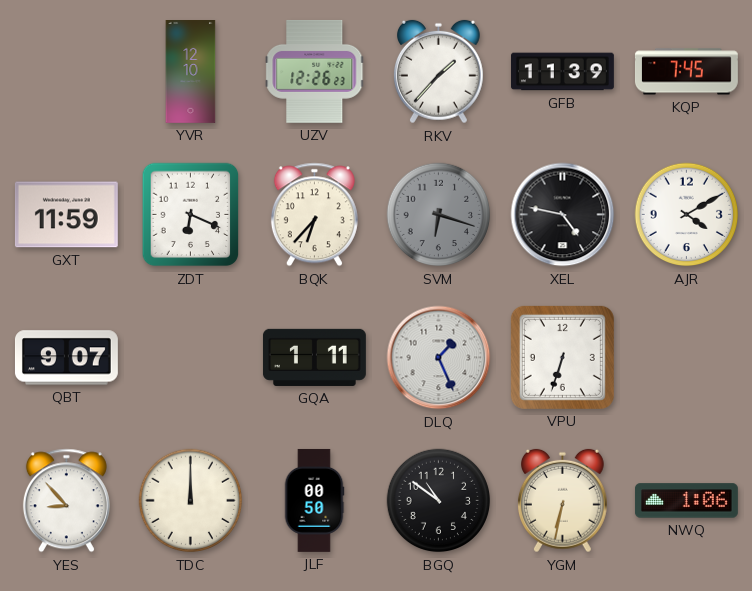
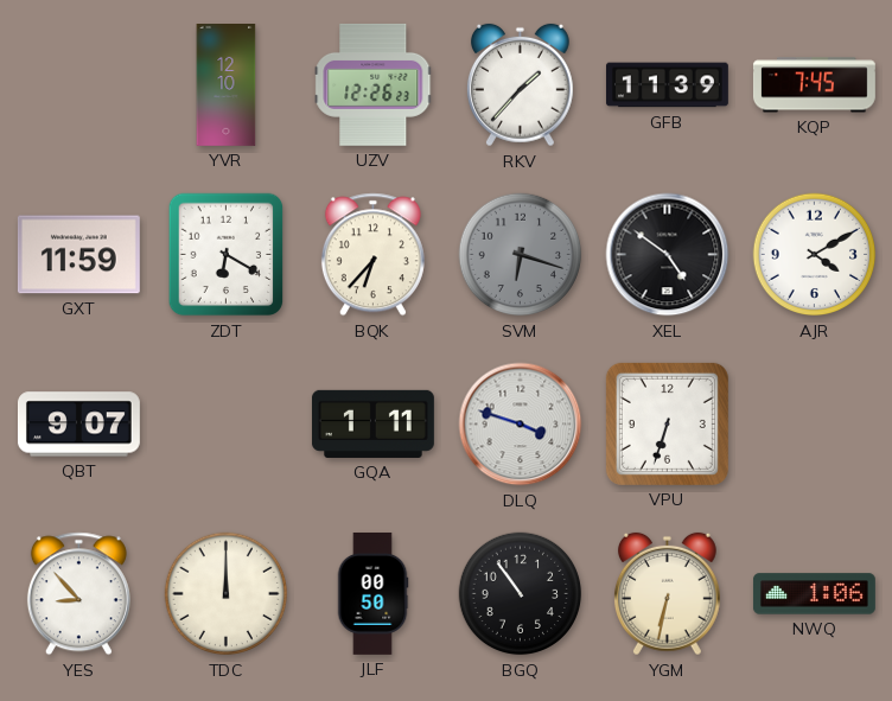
ZDT: 6:19 -> 6:20 (227, 255)
XEL: 4:47 -> 4:51 (668, 255)
DLQ: 1:26 -> 3:48 (521, 425)
BGQ: 10:51 -> 10:54 (521, 594)
